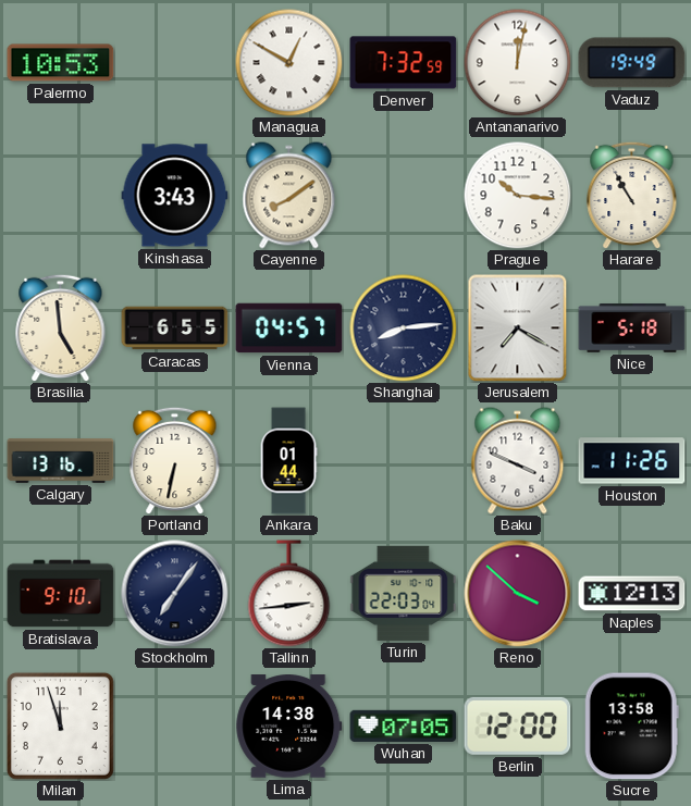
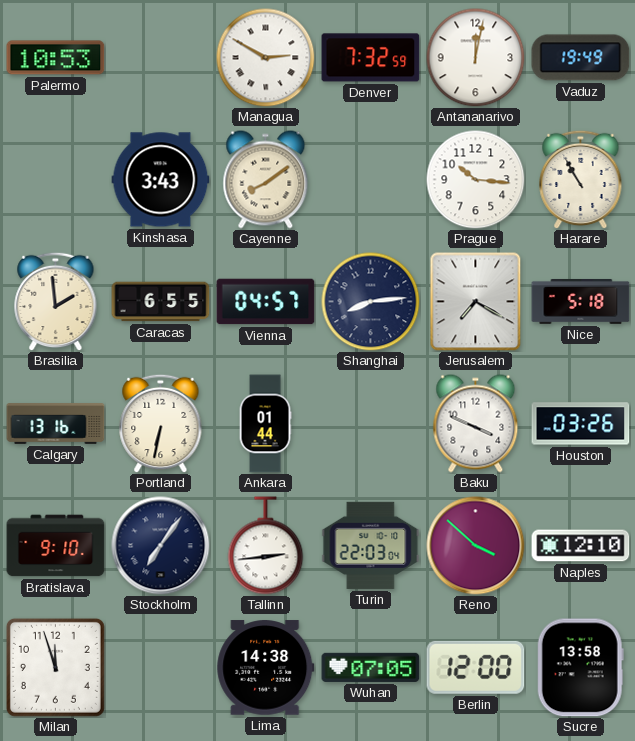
Managua: 12:50 -> 2:50 (266, 58)
Brasilia: 4:59 -> 1:59 (56, 301)
Houston: 11:26 -> 03:26 (581, 424)
Naples: 12:13 -> 12:10 (581, 546)
